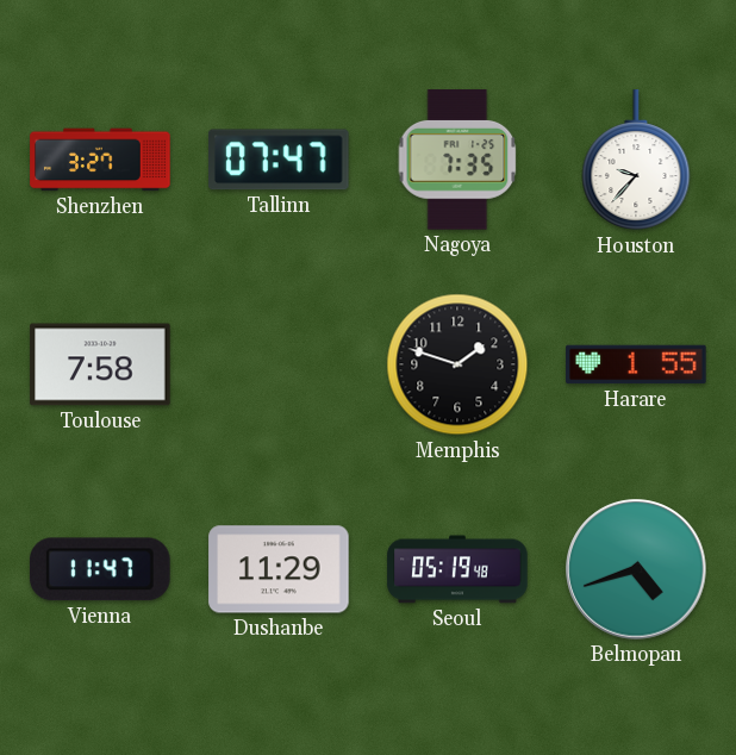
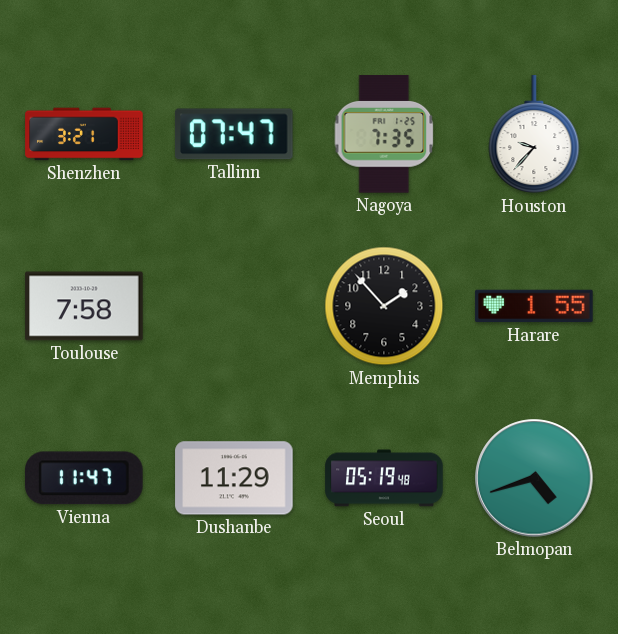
Shenzhen: 3:27 -> 3:21 (84, 134)
Memphis: 1:48 -> 1:53 (384, 306)
